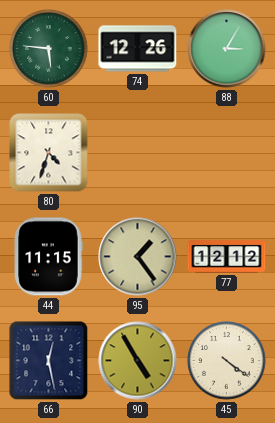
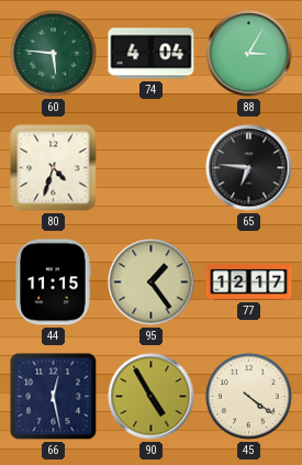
74: 12:26 -> 4:04 (152, 54)
65: none -> 6:46 (249, 168)
77: 12:12 -> 12:17 (249, 283)
